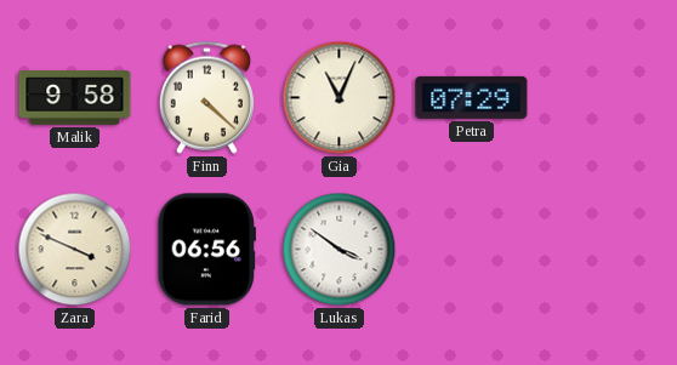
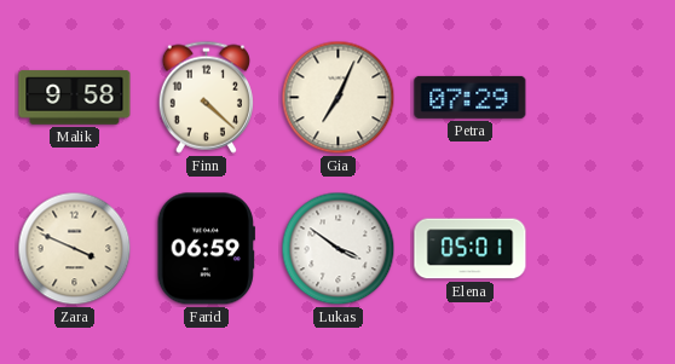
Gia: 11:04 -> 7:04 (339, 98)
Farid: 06:56 -> 06:59 (206, 249)
Elena: none -> 05:01 (471, 249)
